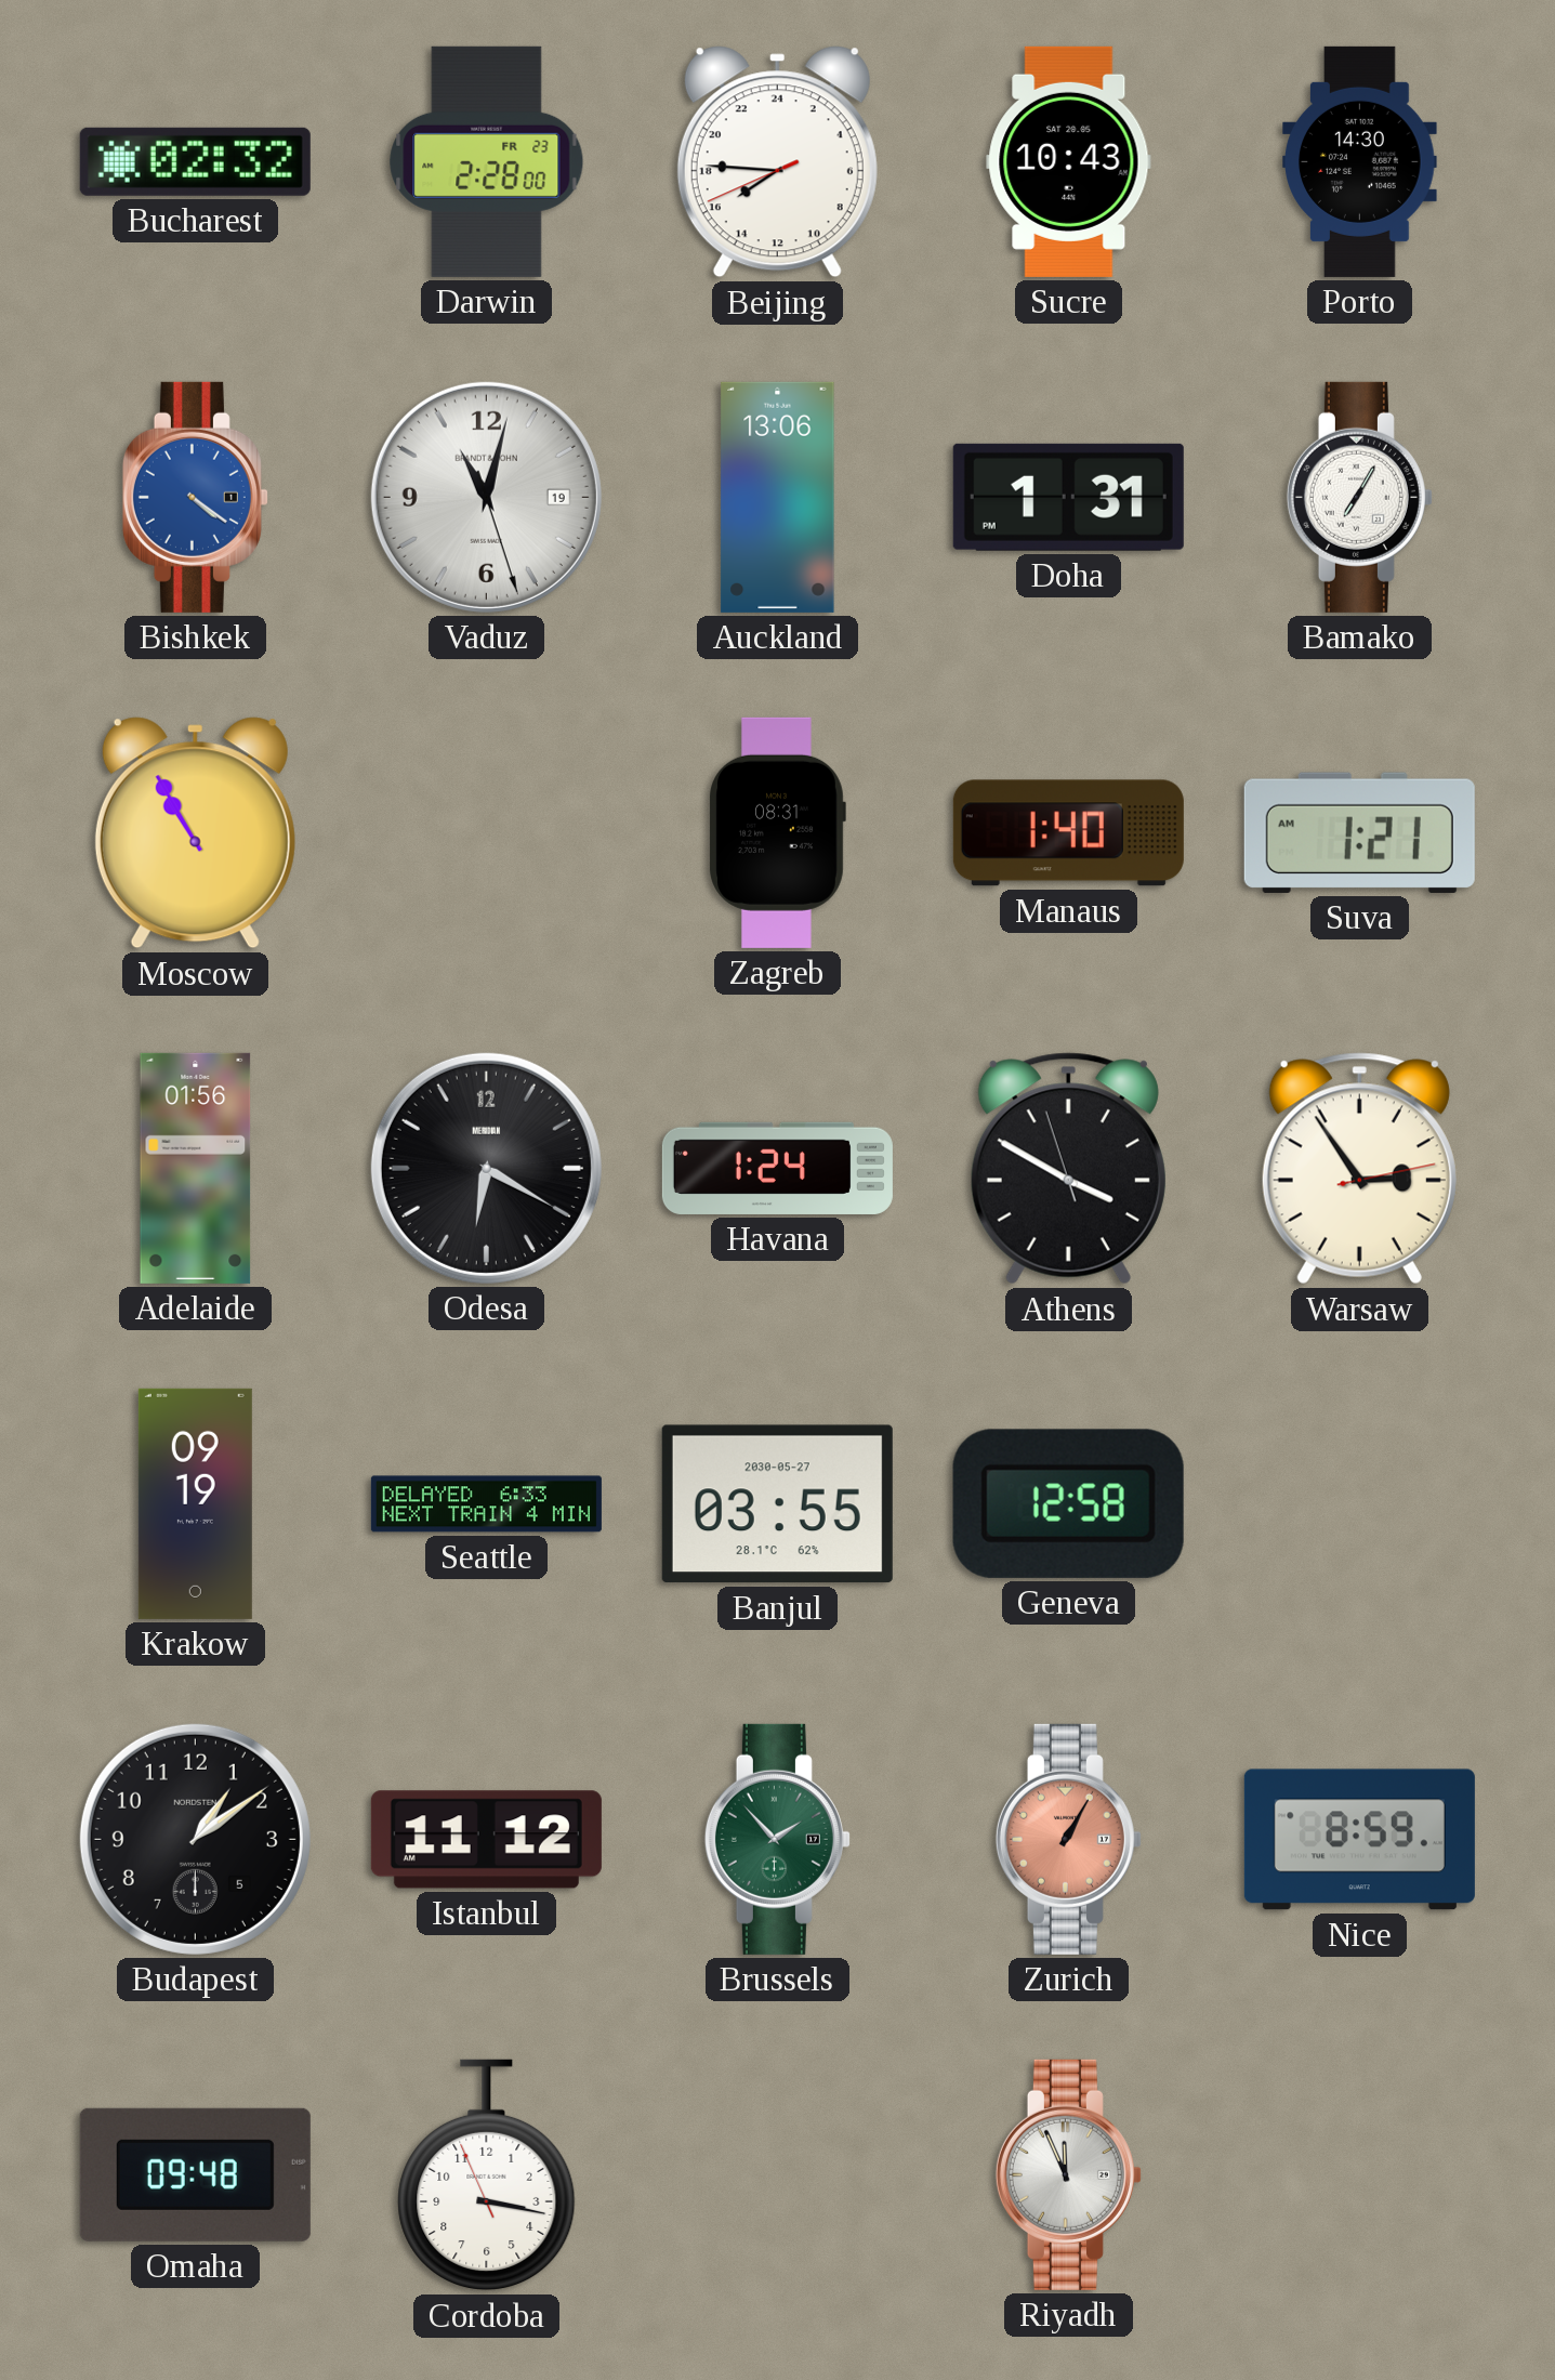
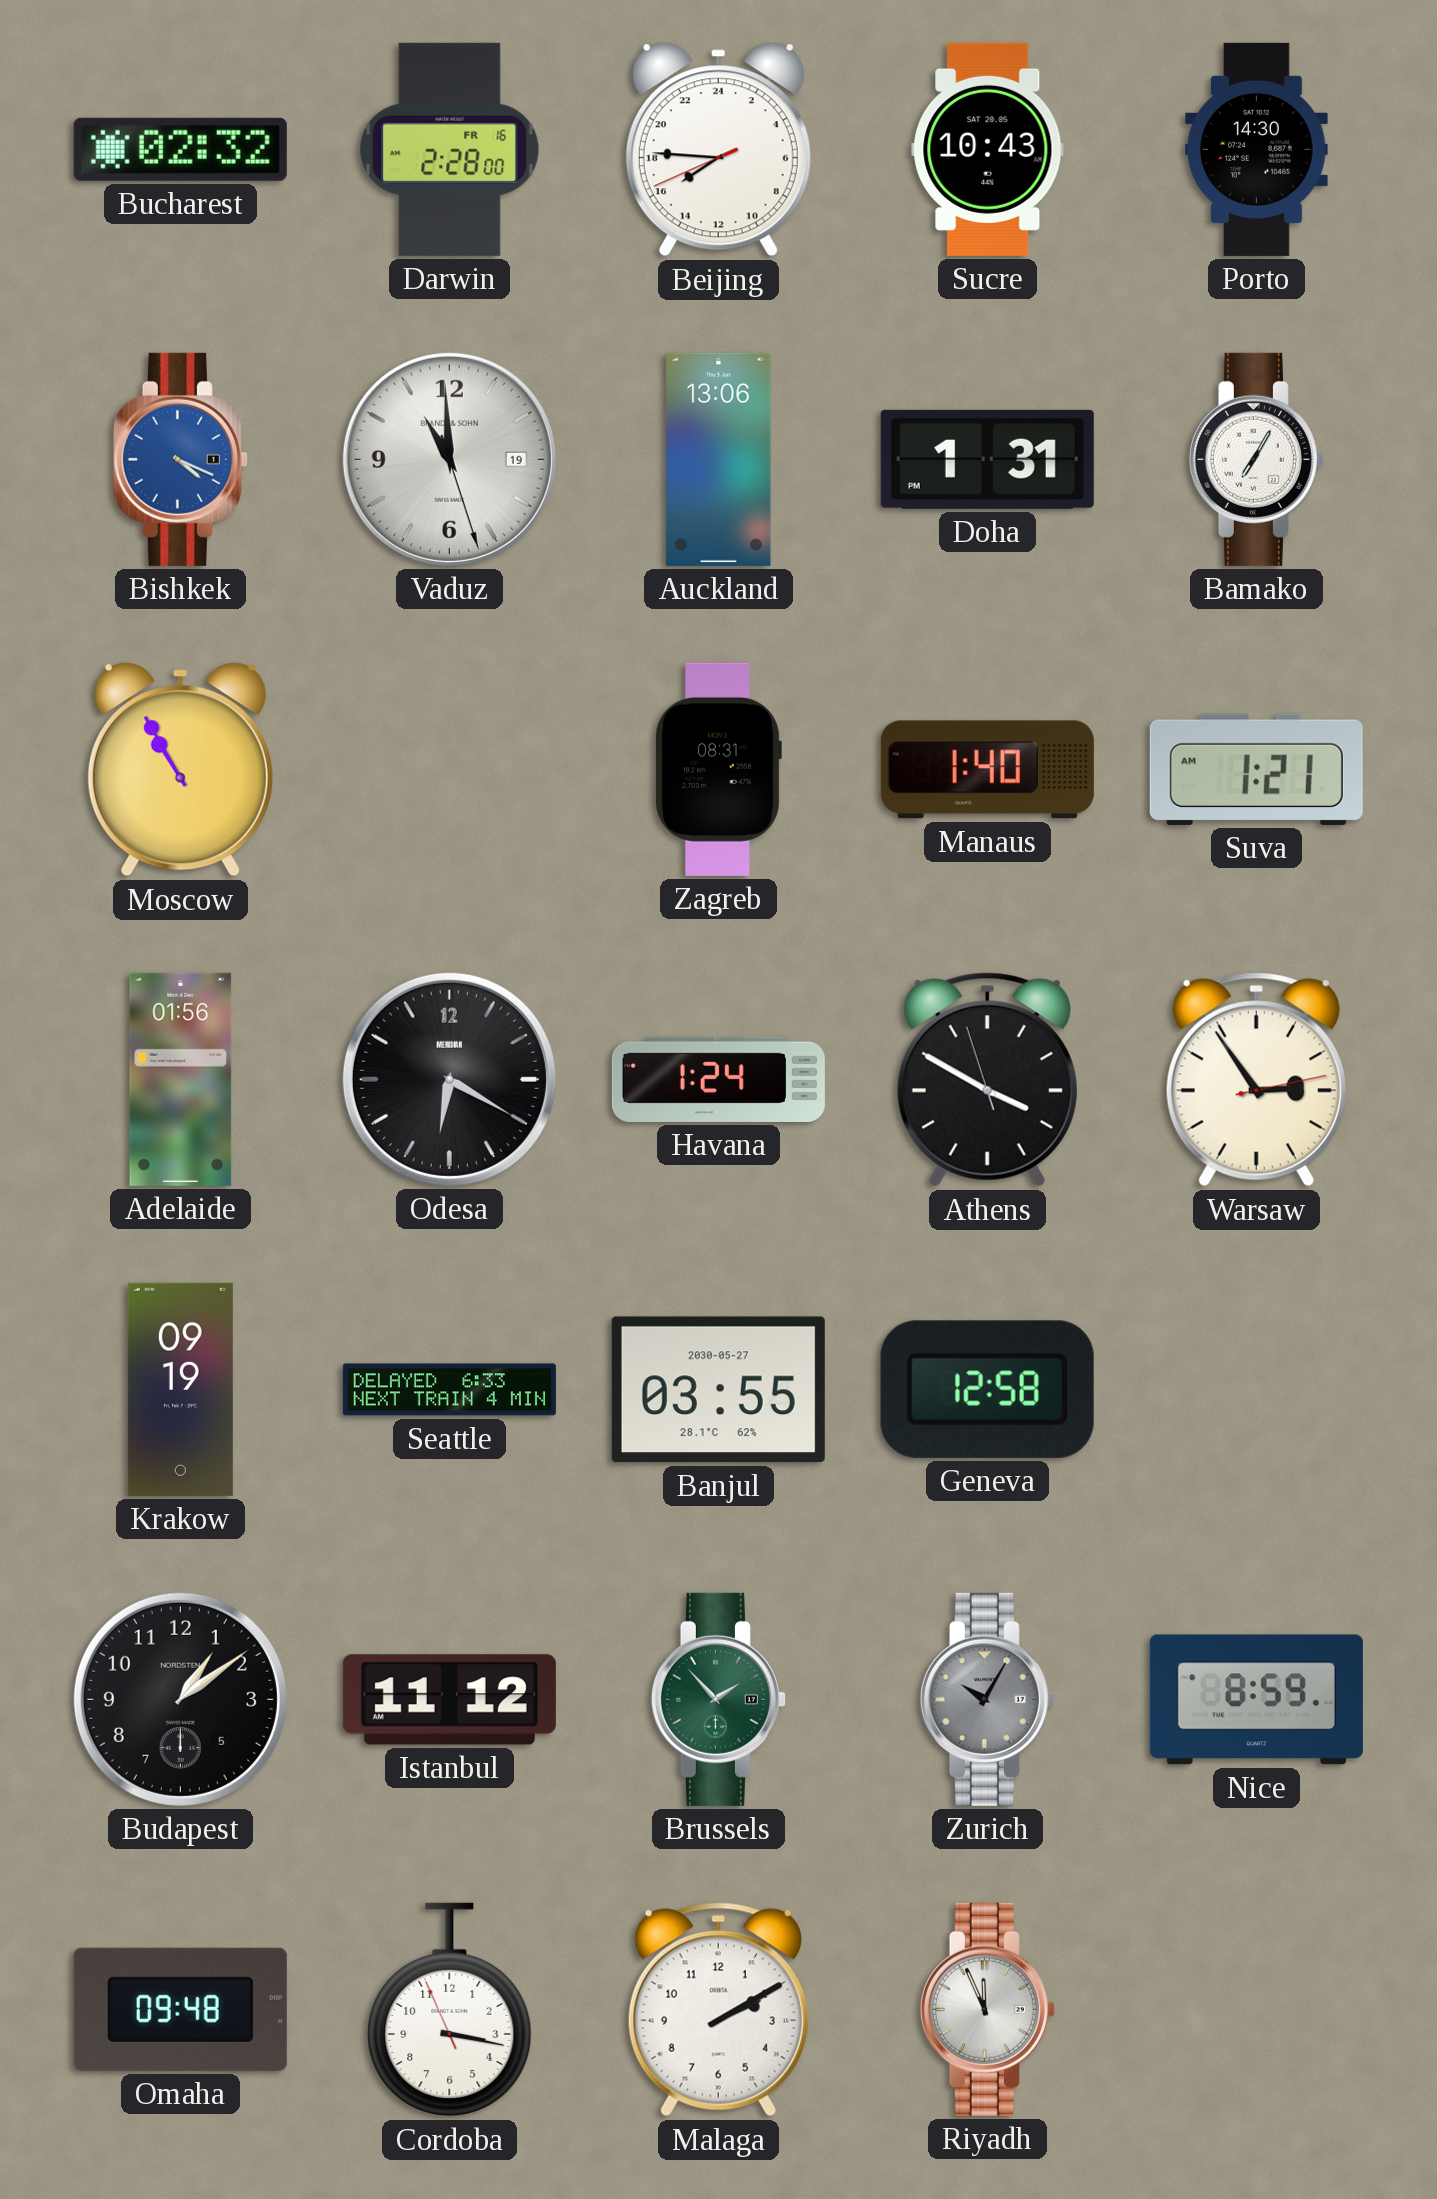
Darwin date: FR 23 -> FR 16 (450, 149)
Bishkek: 4:21 -> 4:19 (180, 459)
Vaduz: 11:02 -> 10:59 (449, 459)
Zurich: 1:05 -> 10:05 (987, 1699)
Zurich dial: salmon -> grey (987, 1699)
Malaga: none -> 2:10 (718, 2010)
